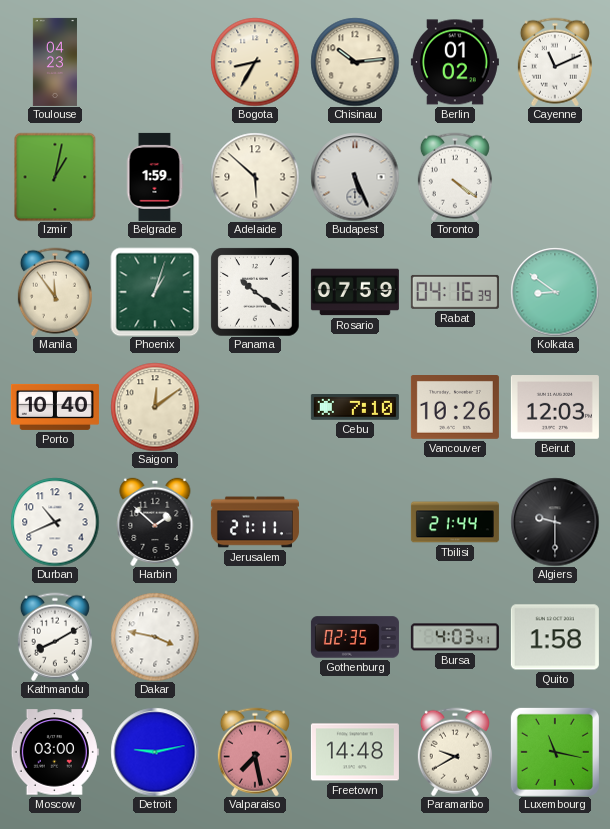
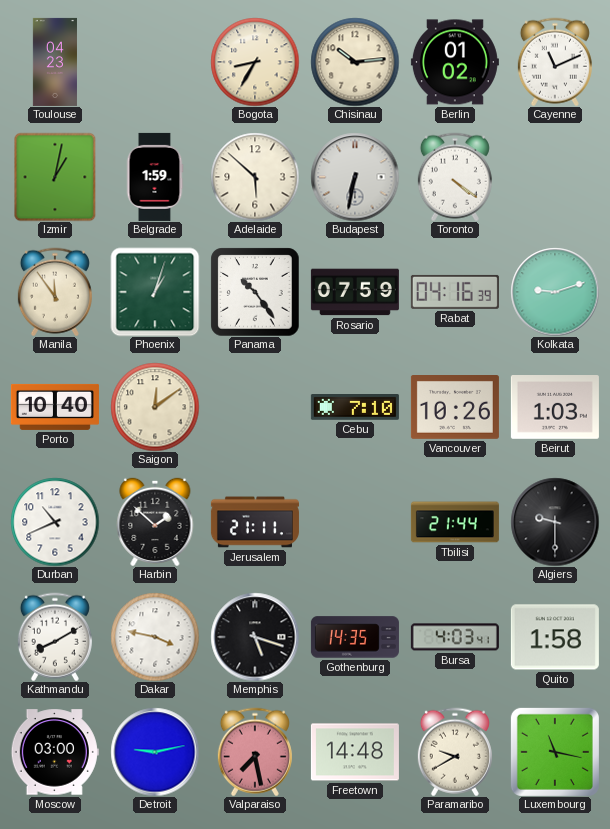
Budapest: 5:26 -> 6:32 (355, 177)
Panama: 10:21 -> 10:24 (255, 292)
Kolkata: 8:51 -> 9:12 (555, 292)
Beirut: 12:03 -> 1:03 (555, 408)
Memphis: none -> 5:18 (255, 637)
Gothenburg: 02:35 -> 14:35 (355, 637)
